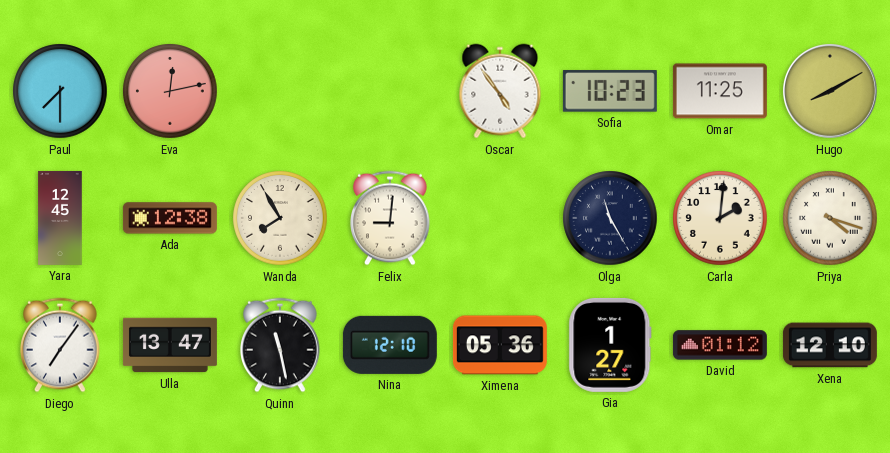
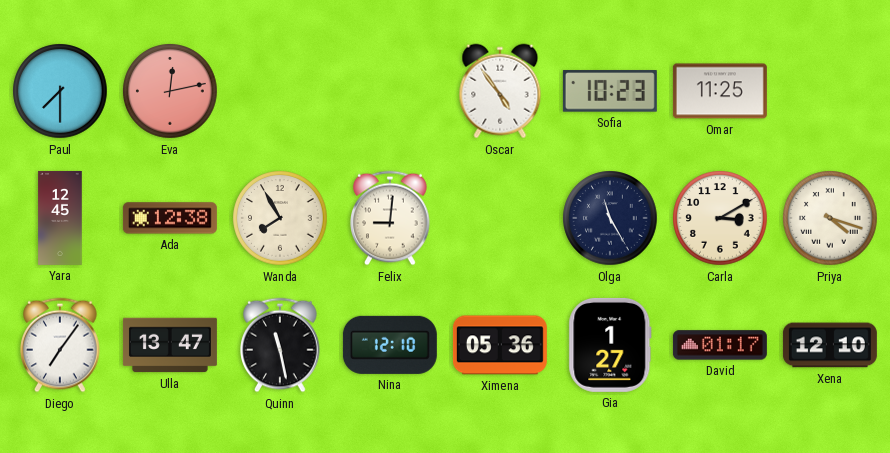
Hugo: 8:10 -> none (830, 91)
Carla: 2:01 -> 3:10 (720, 218)
David: 01:12 -> 01:17 (720, 345)
